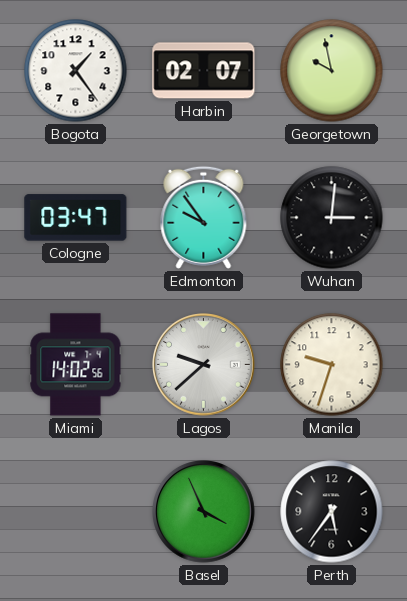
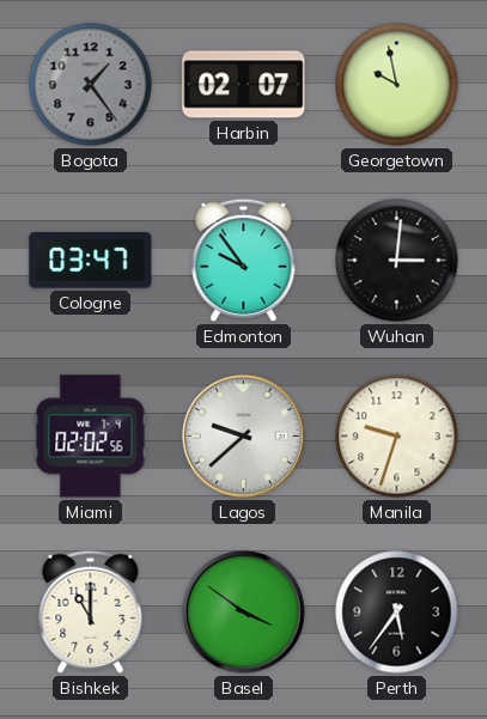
Bogota dial: white -> grey (91, 85)
Miami: 14:02 -> 02:02 (91, 437)
Bishkek: none -> 11:00 (91, 611)
Basel: 3:56 -> 3:51 (244, 613)
